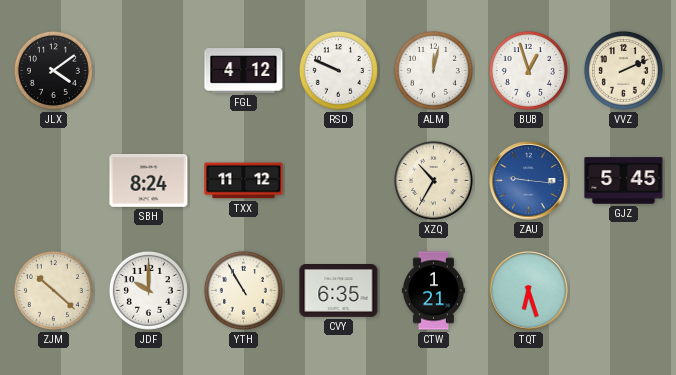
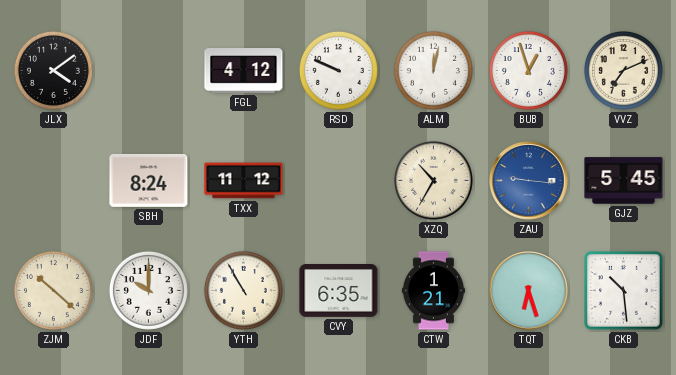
VVZ: 2:11 -> 7:11 (623, 70)
CKB: none -> 10:29 (624, 291)
